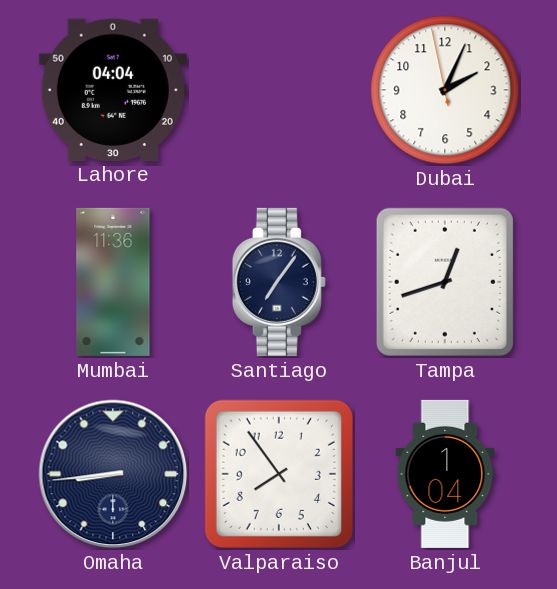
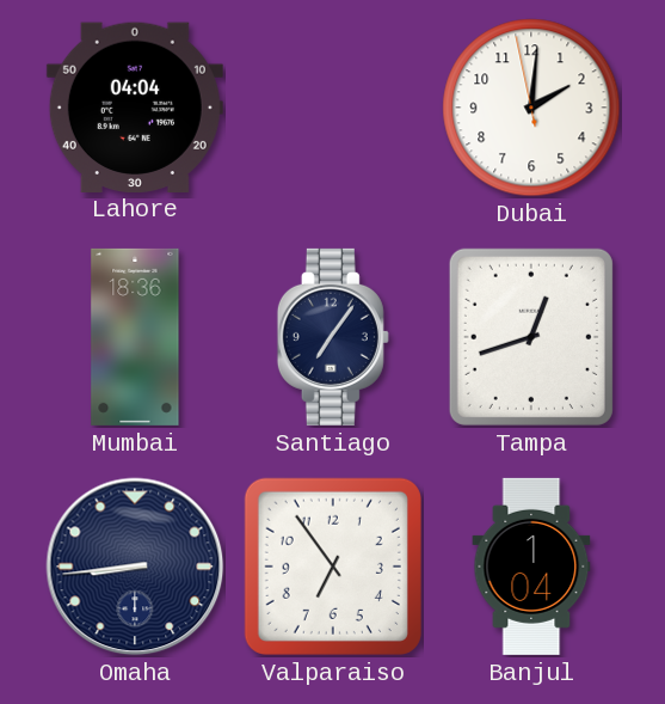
Dubai: 2:03 -> 2:00 (531, 108)
Mumbai: 11:36 -> 18:36 (135, 337)
Valparaiso: 7:54 -> 6:54 (333, 567)
